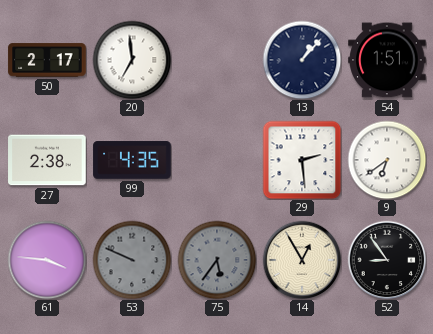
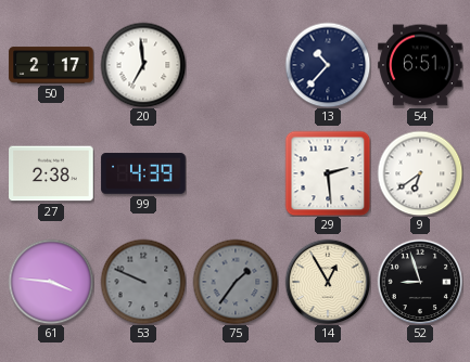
13: 1:07 -> 10:37 (328, 65)
54: 1:51 -> 6:51 (420, 65)
99: 4:35 -> 4:39 (143, 173)
75: 5:36 -> 1:36 (236, 282)
52: 8:54 -> 8:57 (420, 282)
